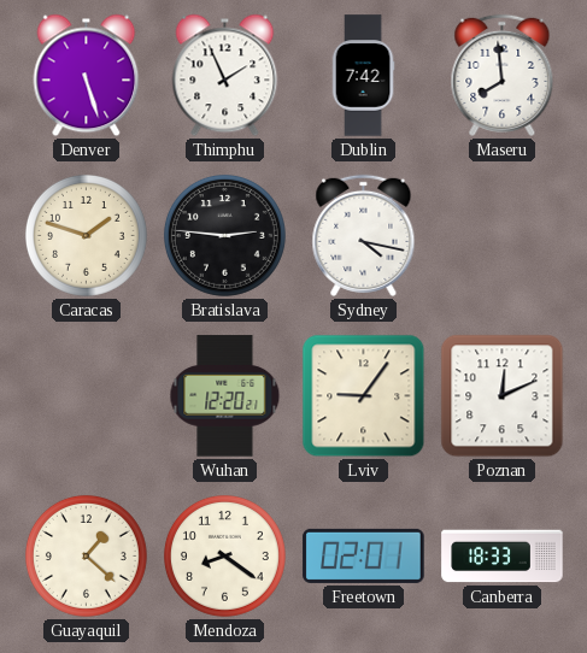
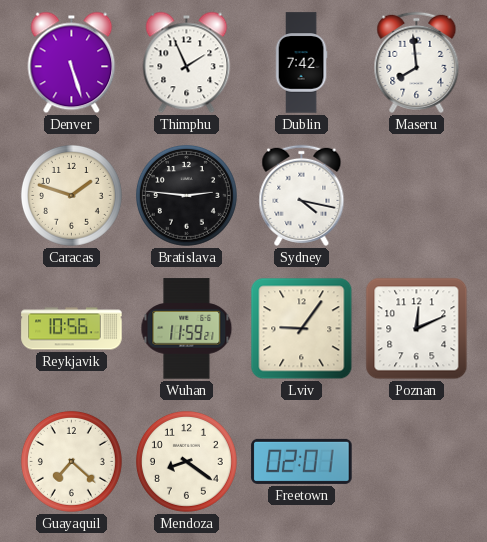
Reykjavik: none -> 10:56 (72, 329)
Wuhan: 12:20 -> 11:59 (187, 329)
Guayaquil: 1:22 -> 7:22 (71, 461)
Canberra: 18:33 -> none (503, 557)
